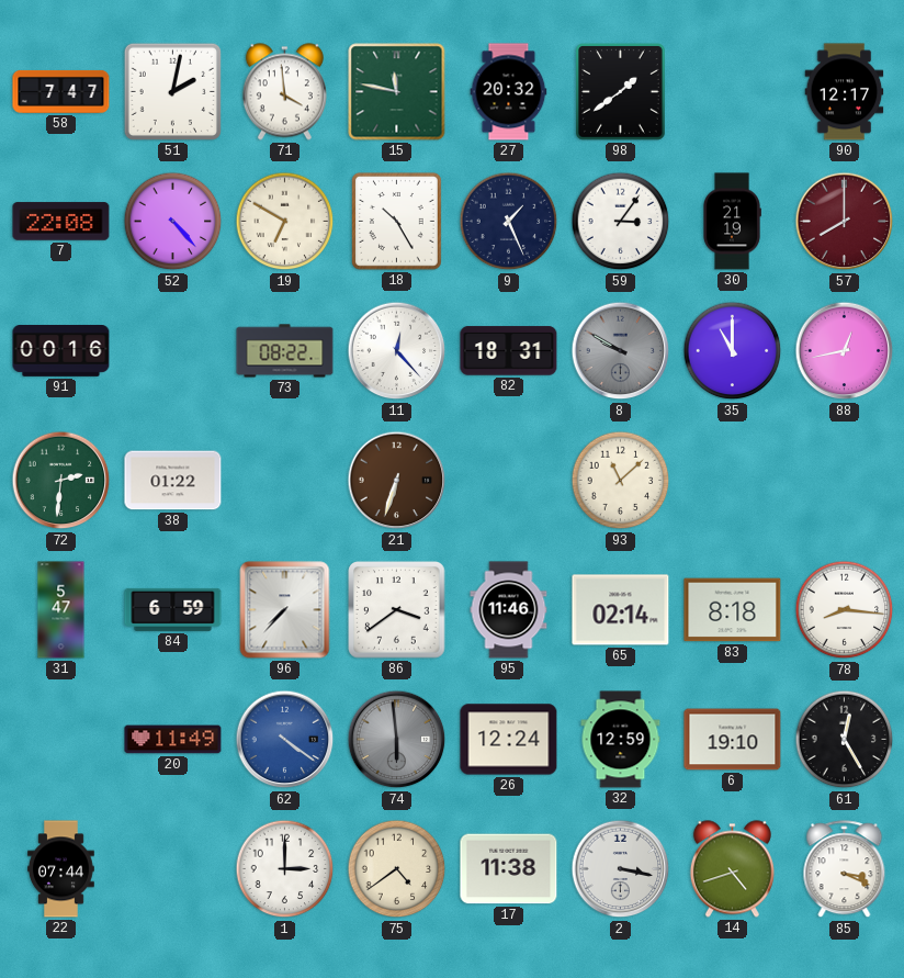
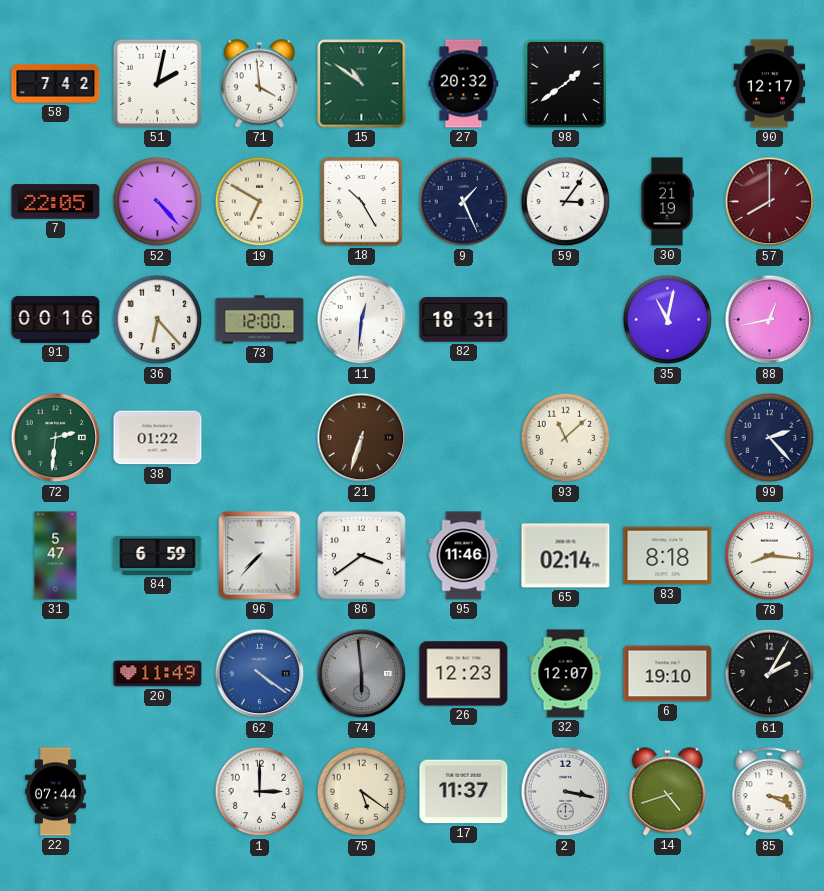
58: 7:47 -> 7:42 (56, 83)
15: 11:47 -> 10:51 (362, 84)
7: 22:08 -> 22:05 (56, 202)
36: none -> 6:23 (158, 320)
73: 08:22 -> 12:00 (260, 320)
11: 12:23 -> 12:31 (362, 320)
8: 9:50 -> none (621, 351)
35: 11:00 -> 11:02 (668, 320)
99: none -> 2:23 (770, 438)
26: 12:24 -> 12:23 (464, 674)
32: 12:59 -> 12:07 (566, 674)
61: 12:25 -> 2:05 (770, 674)
75: 4:39 -> 5:21 (362, 792)
17: 11:38 -> 11:37 (464, 792)
